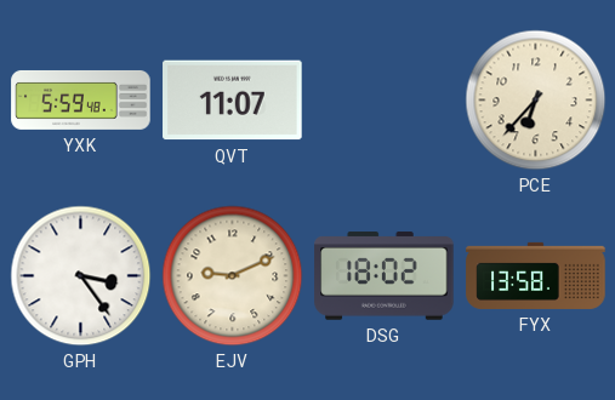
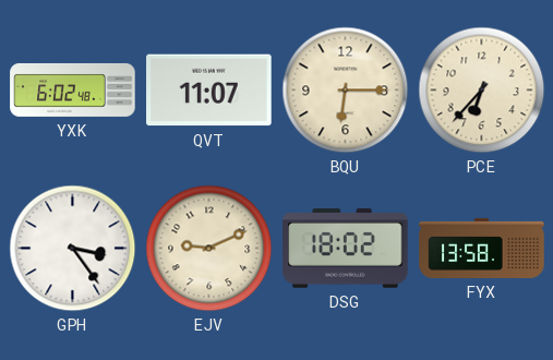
YXK: 5:59 -> 6:02 (73, 89)
BQU: none -> 6:15 (346, 91)
